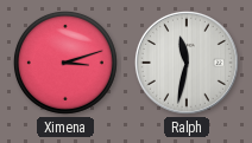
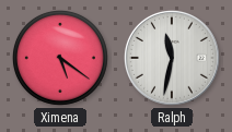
Ximena: 3:12 -> 5:21 (60, 58)
